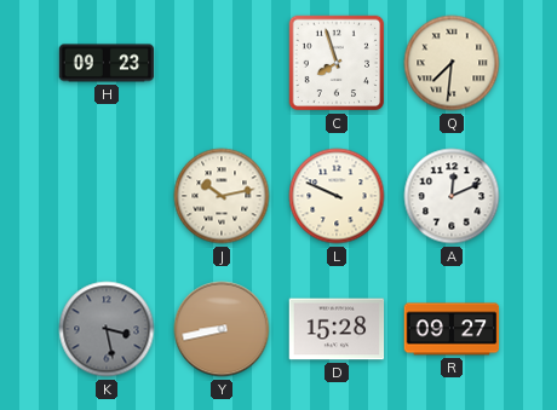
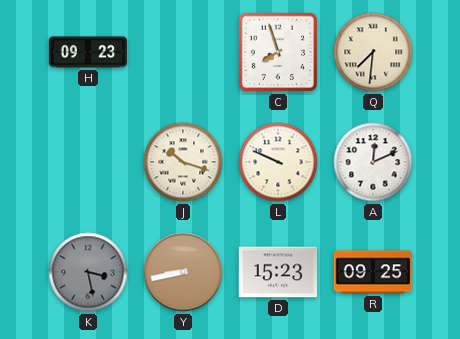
J: 10:13 -> 10:18 (183, 162)
D: 15:28 -> 15:23 (278, 272)
R: 09:27 -> 09:25 (373, 272)
